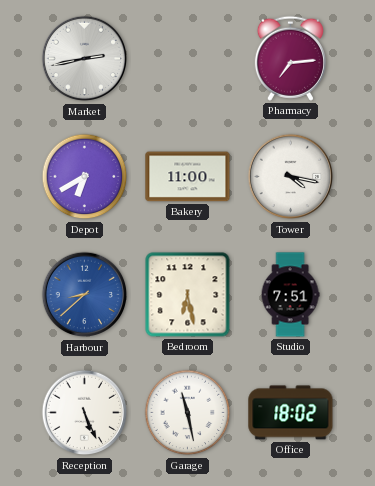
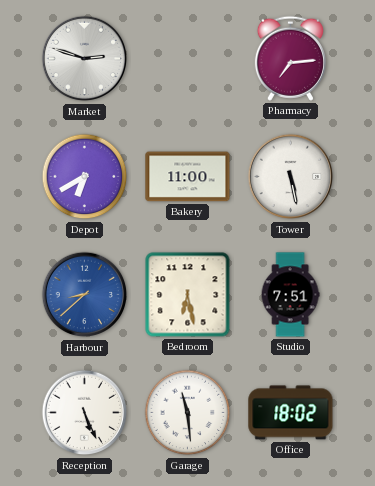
Market: 2:43 -> 2:48 (85, 59)
Tower: 4:17 -> 5:28 (291, 177)
Garage: 11:28 -> 11:29 (188, 413)
